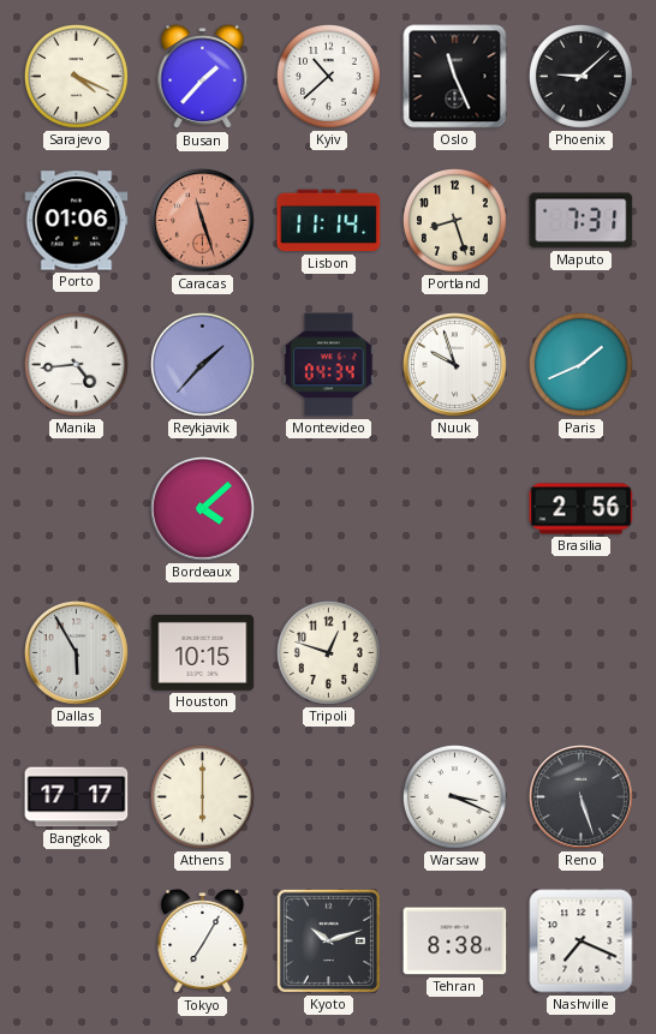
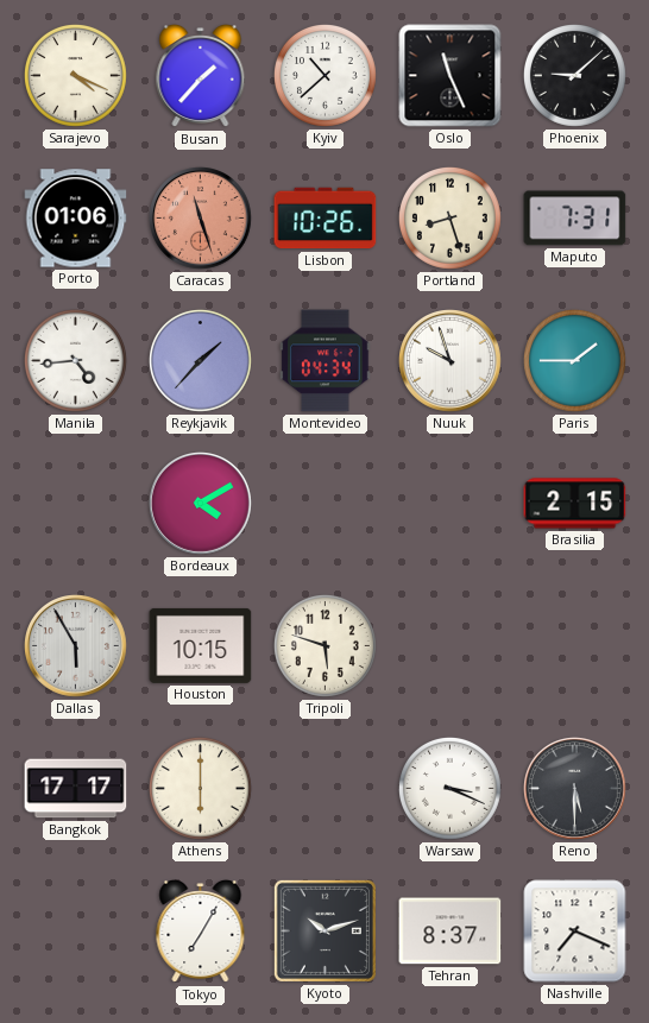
Lisbon: 11:14 -> 10:26 (326, 219)
Paris: 1:41 -> 1:45 (574, 360)
Bordeaux: 4:08 -> 4:10 (201, 504)
Brasilia: 2:56 -> 2:15 (575, 504)
Tripoli: 12:48 -> 5:48 (324, 645)
Reno: 5:27 -> 5:30 (575, 789)
Tehran: 8:38 -> 8:37 (450, 932)
